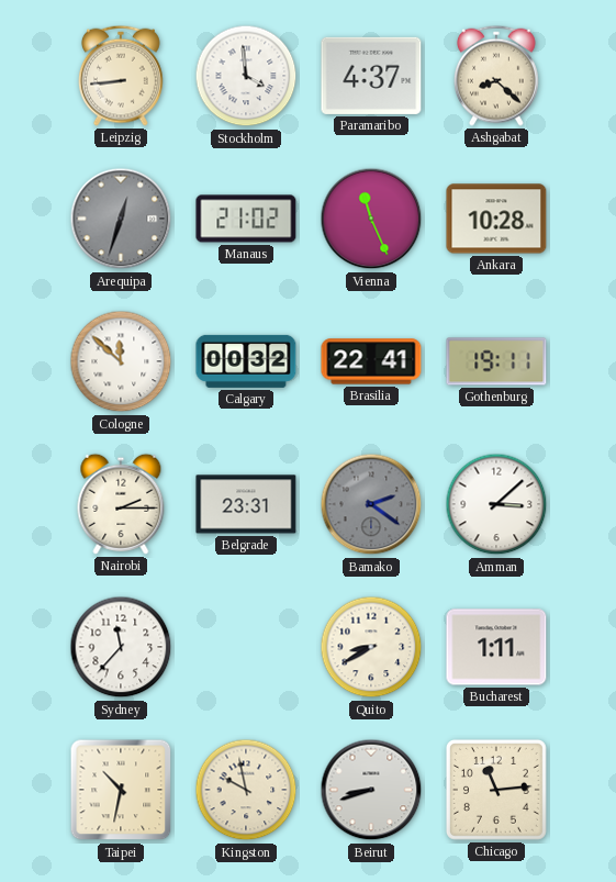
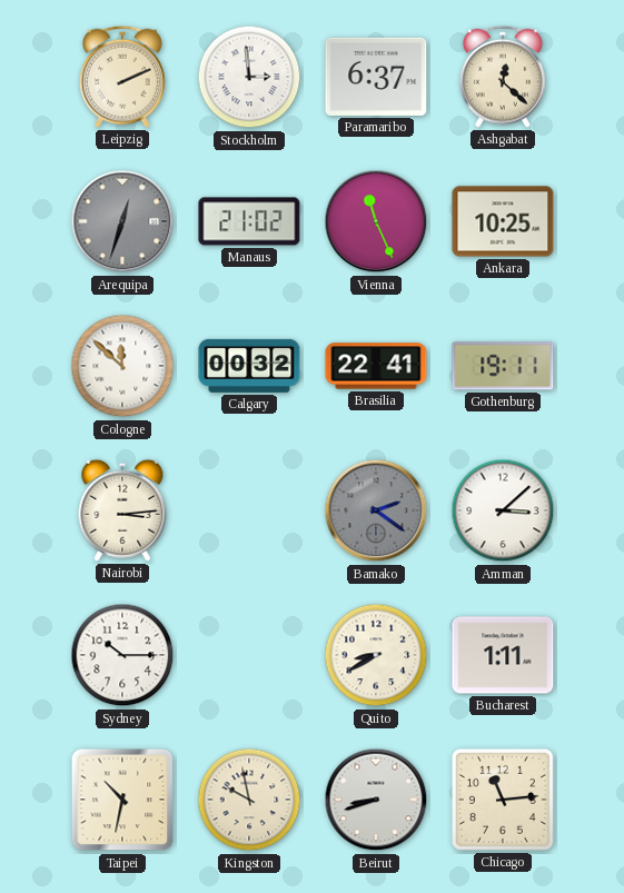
Leipzig: 8:44 -> 2:11 (123, 77)
Stockholm: 3:59 -> 2:59 (249, 77)
Paramaribo: 4:37 -> 6:37 (376, 77)
Ashgabat: 8:22 -> 12:22 (504, 77)
Ankara: 10:28 -> 10:25 (503, 221)
Nairobi: 2:15 -> 3:14 (122, 510)
Belgrade: 23:31 -> none (246, 504)
Sydney: 11:37 -> 10:15 (122, 655)
